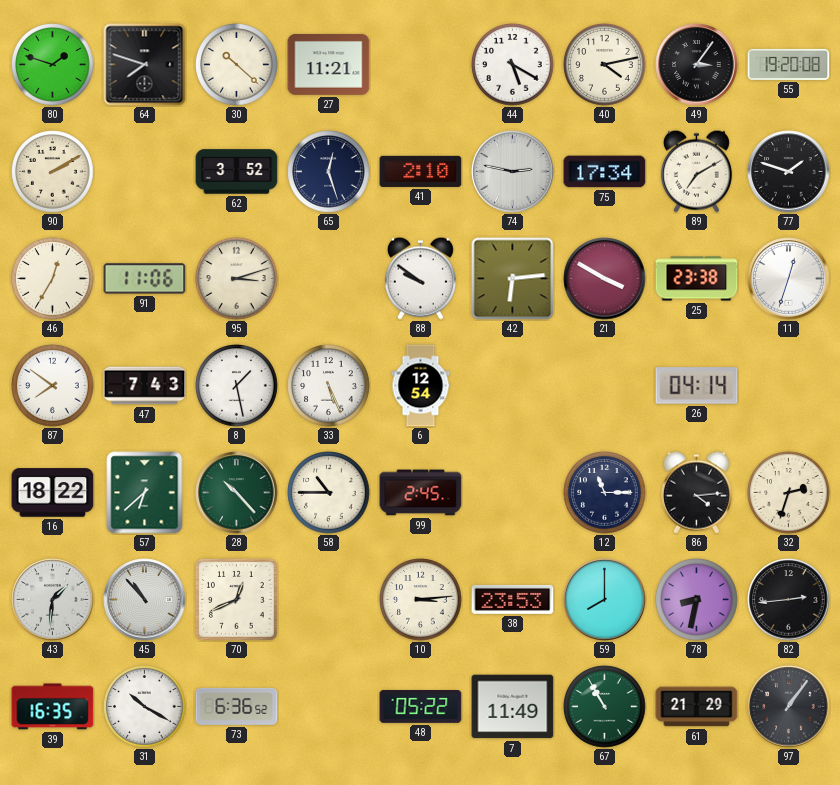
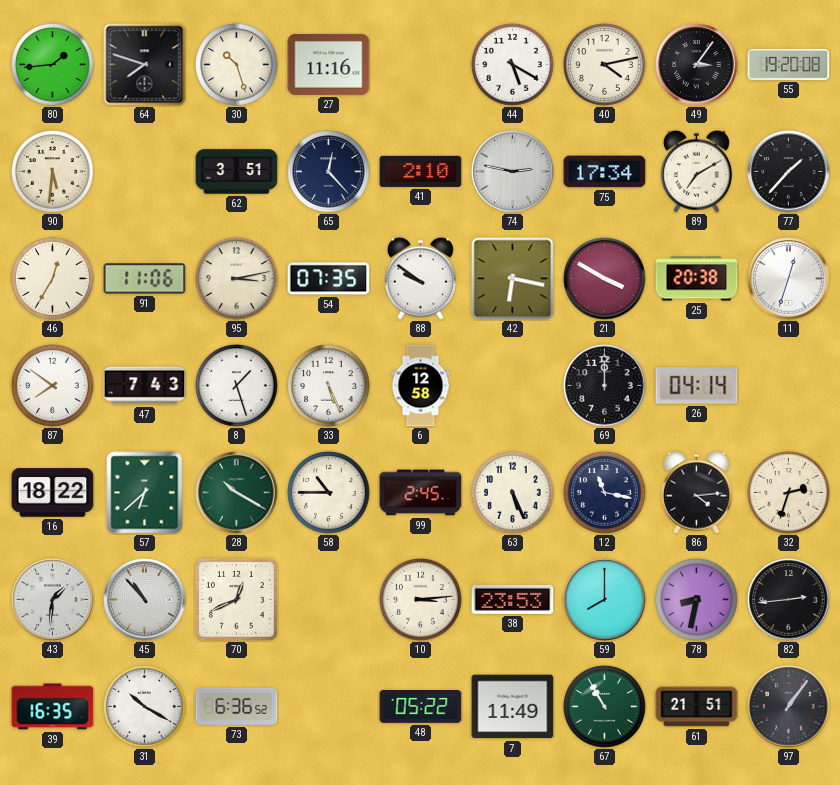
80: 1:48 -> 1:44 (53, 65)
30: 10:22 -> 10:27 (237, 65)
27: 11:21 -> 11:16 (329, 64)
90: 2:10 -> 5:31 (53, 172)
62: 3:52 -> 3:51 (237, 172)
65: 12:27 -> 12:23 (329, 172)
77: 1:48 -> 1:37 (789, 172)
95: 3:12 -> 3:13 (237, 279)
54: none -> 07:35 (329, 279)
42: 6:14 -> 6:17 (513, 279)
25: 23:38 -> 20:38 (697, 279)
8: 1:28 -> 1:27 (237, 386)
6: 12:54 -> 12:58 (421, 386)
69: none -> 12:00 (605, 386)
28: 10:23 -> 10:20 (237, 493)
63: none -> 5:26 (513, 493)
12: 11:15 -> 11:17 (605, 493)
61: 21:29 -> 21:51 (697, 707)
